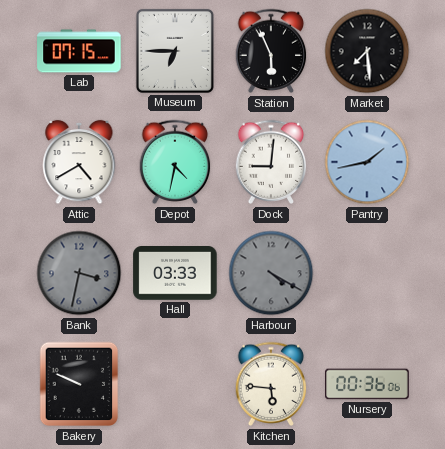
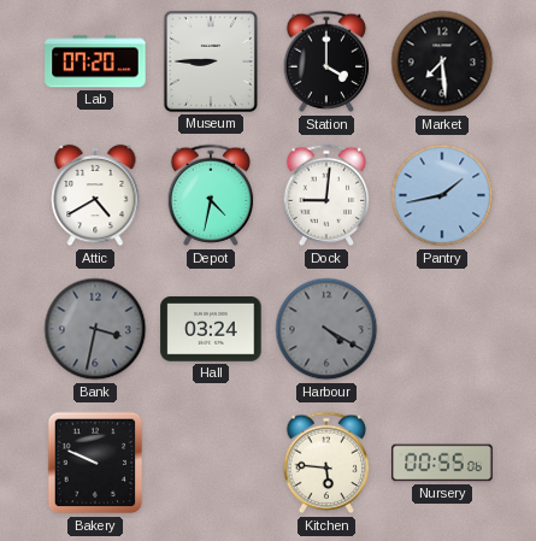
Lab: 07:15 -> 07:20 (95, 61)
Museum: 6:45 -> 8:45 (211, 61)
Station: 5:56 -> 4:00 (326, 61)
Hall: 03:33 -> 03:24 (211, 330)
Nursery: 00:36 -> 00:55 (442, 463)
